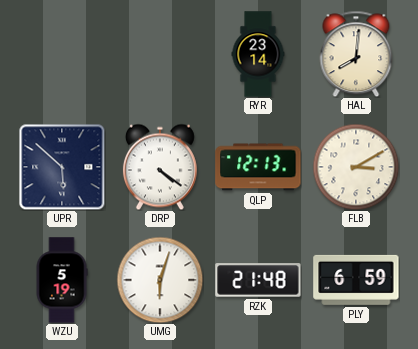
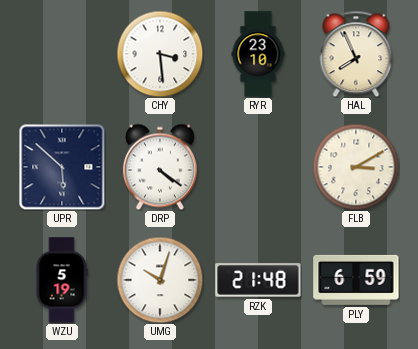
CHY: none -> 3:29 (160, 54)
RYR: 23:14 -> 23:10 (258, 54)
HAL: 8:01 -> 7:56 (356, 54)
QLP: 12:13 -> none (258, 167)
UMG: 6:03 -> 10:03 (160, 280)
